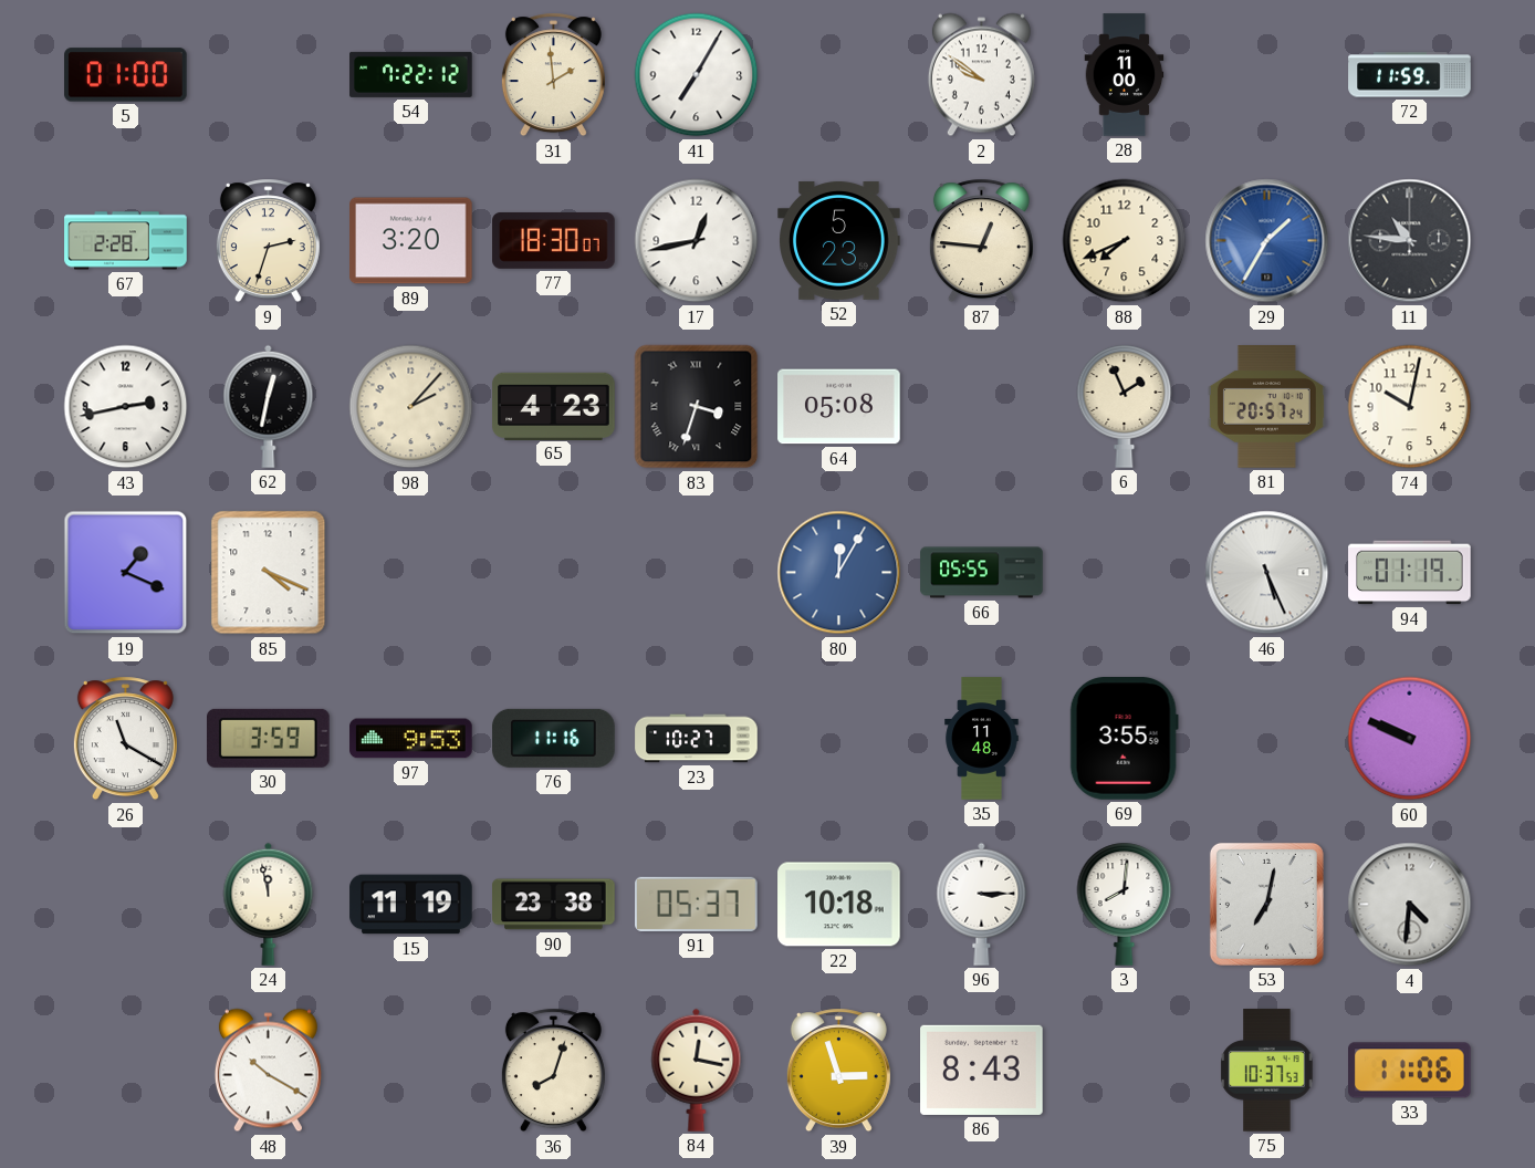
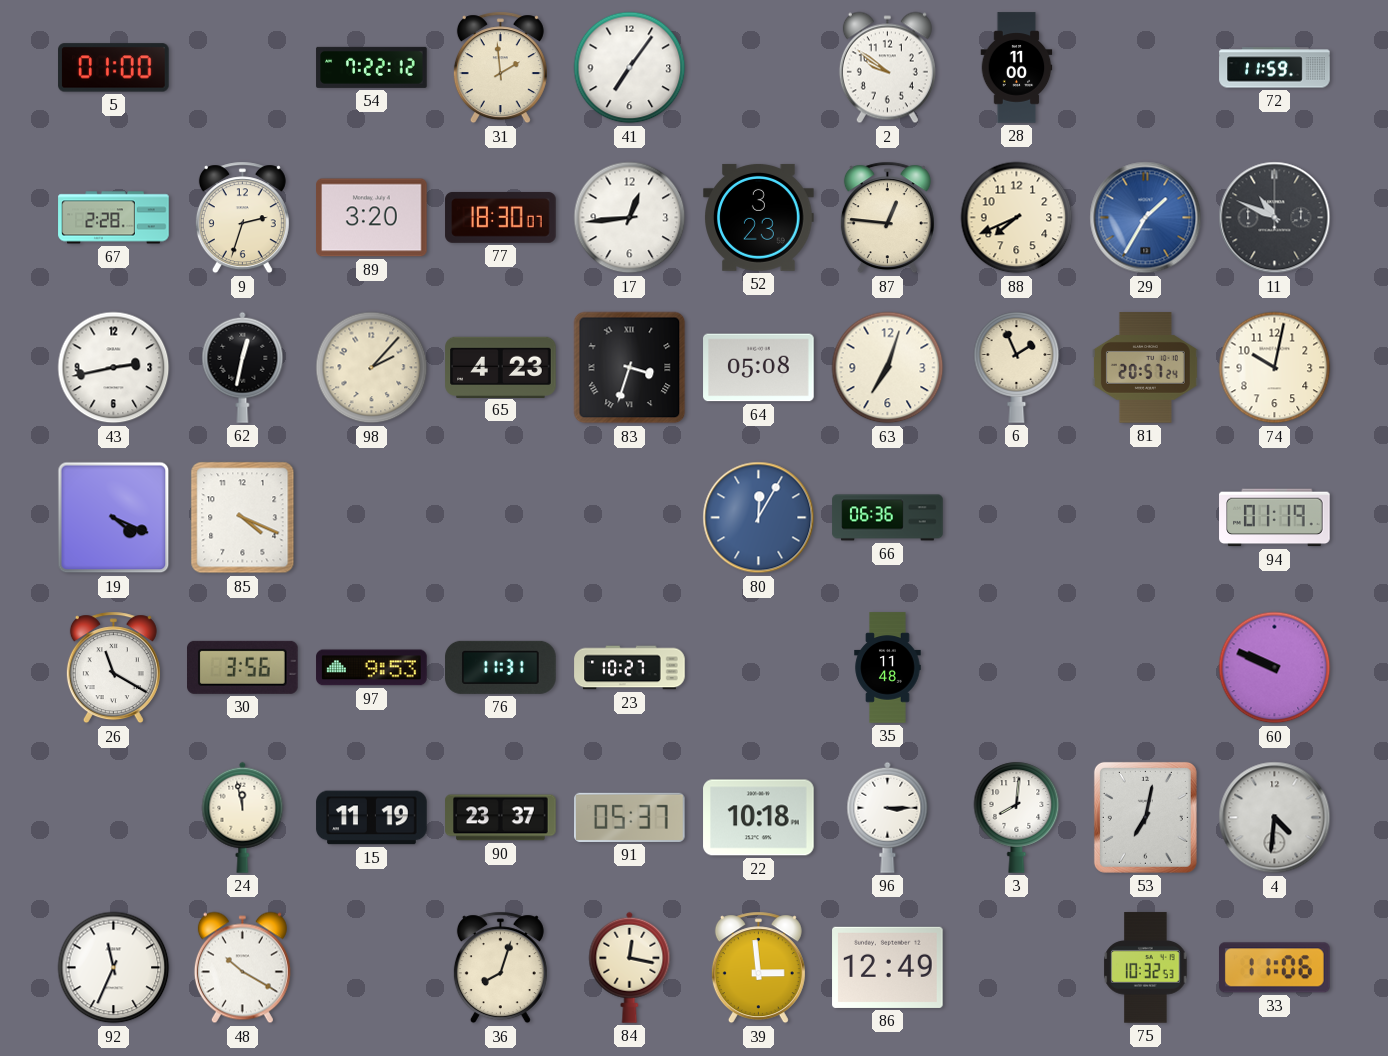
41: 7:05 -> 7:06 (630, 68)
17: 12:43 -> 12:44 (630, 218)
52: 5:23 -> 3:23 (759, 218)
11: 10:46 -> 10:49 (1275, 218)
63: none -> 7:03 (888, 368)
19: 1:19 -> 4:19 (114, 518)
66: 05:55 -> 06:36 (888, 518)
46: 5:26 -> none (1267, 573)
30: 3:59 -> 3:56 (243, 667)
76: 11:16 -> 11:31 (501, 667)
69: 3:55 -> none (1124, 739)
90: 23:38 -> 23:37 (501, 818)
92: none -> 11:34 (114, 968)
39: 2:57 -> 2:59 (758, 968)
86: 8:43 -> 12:49 (888, 967)
75: 10:37 -> 10:32 (1146, 968)
